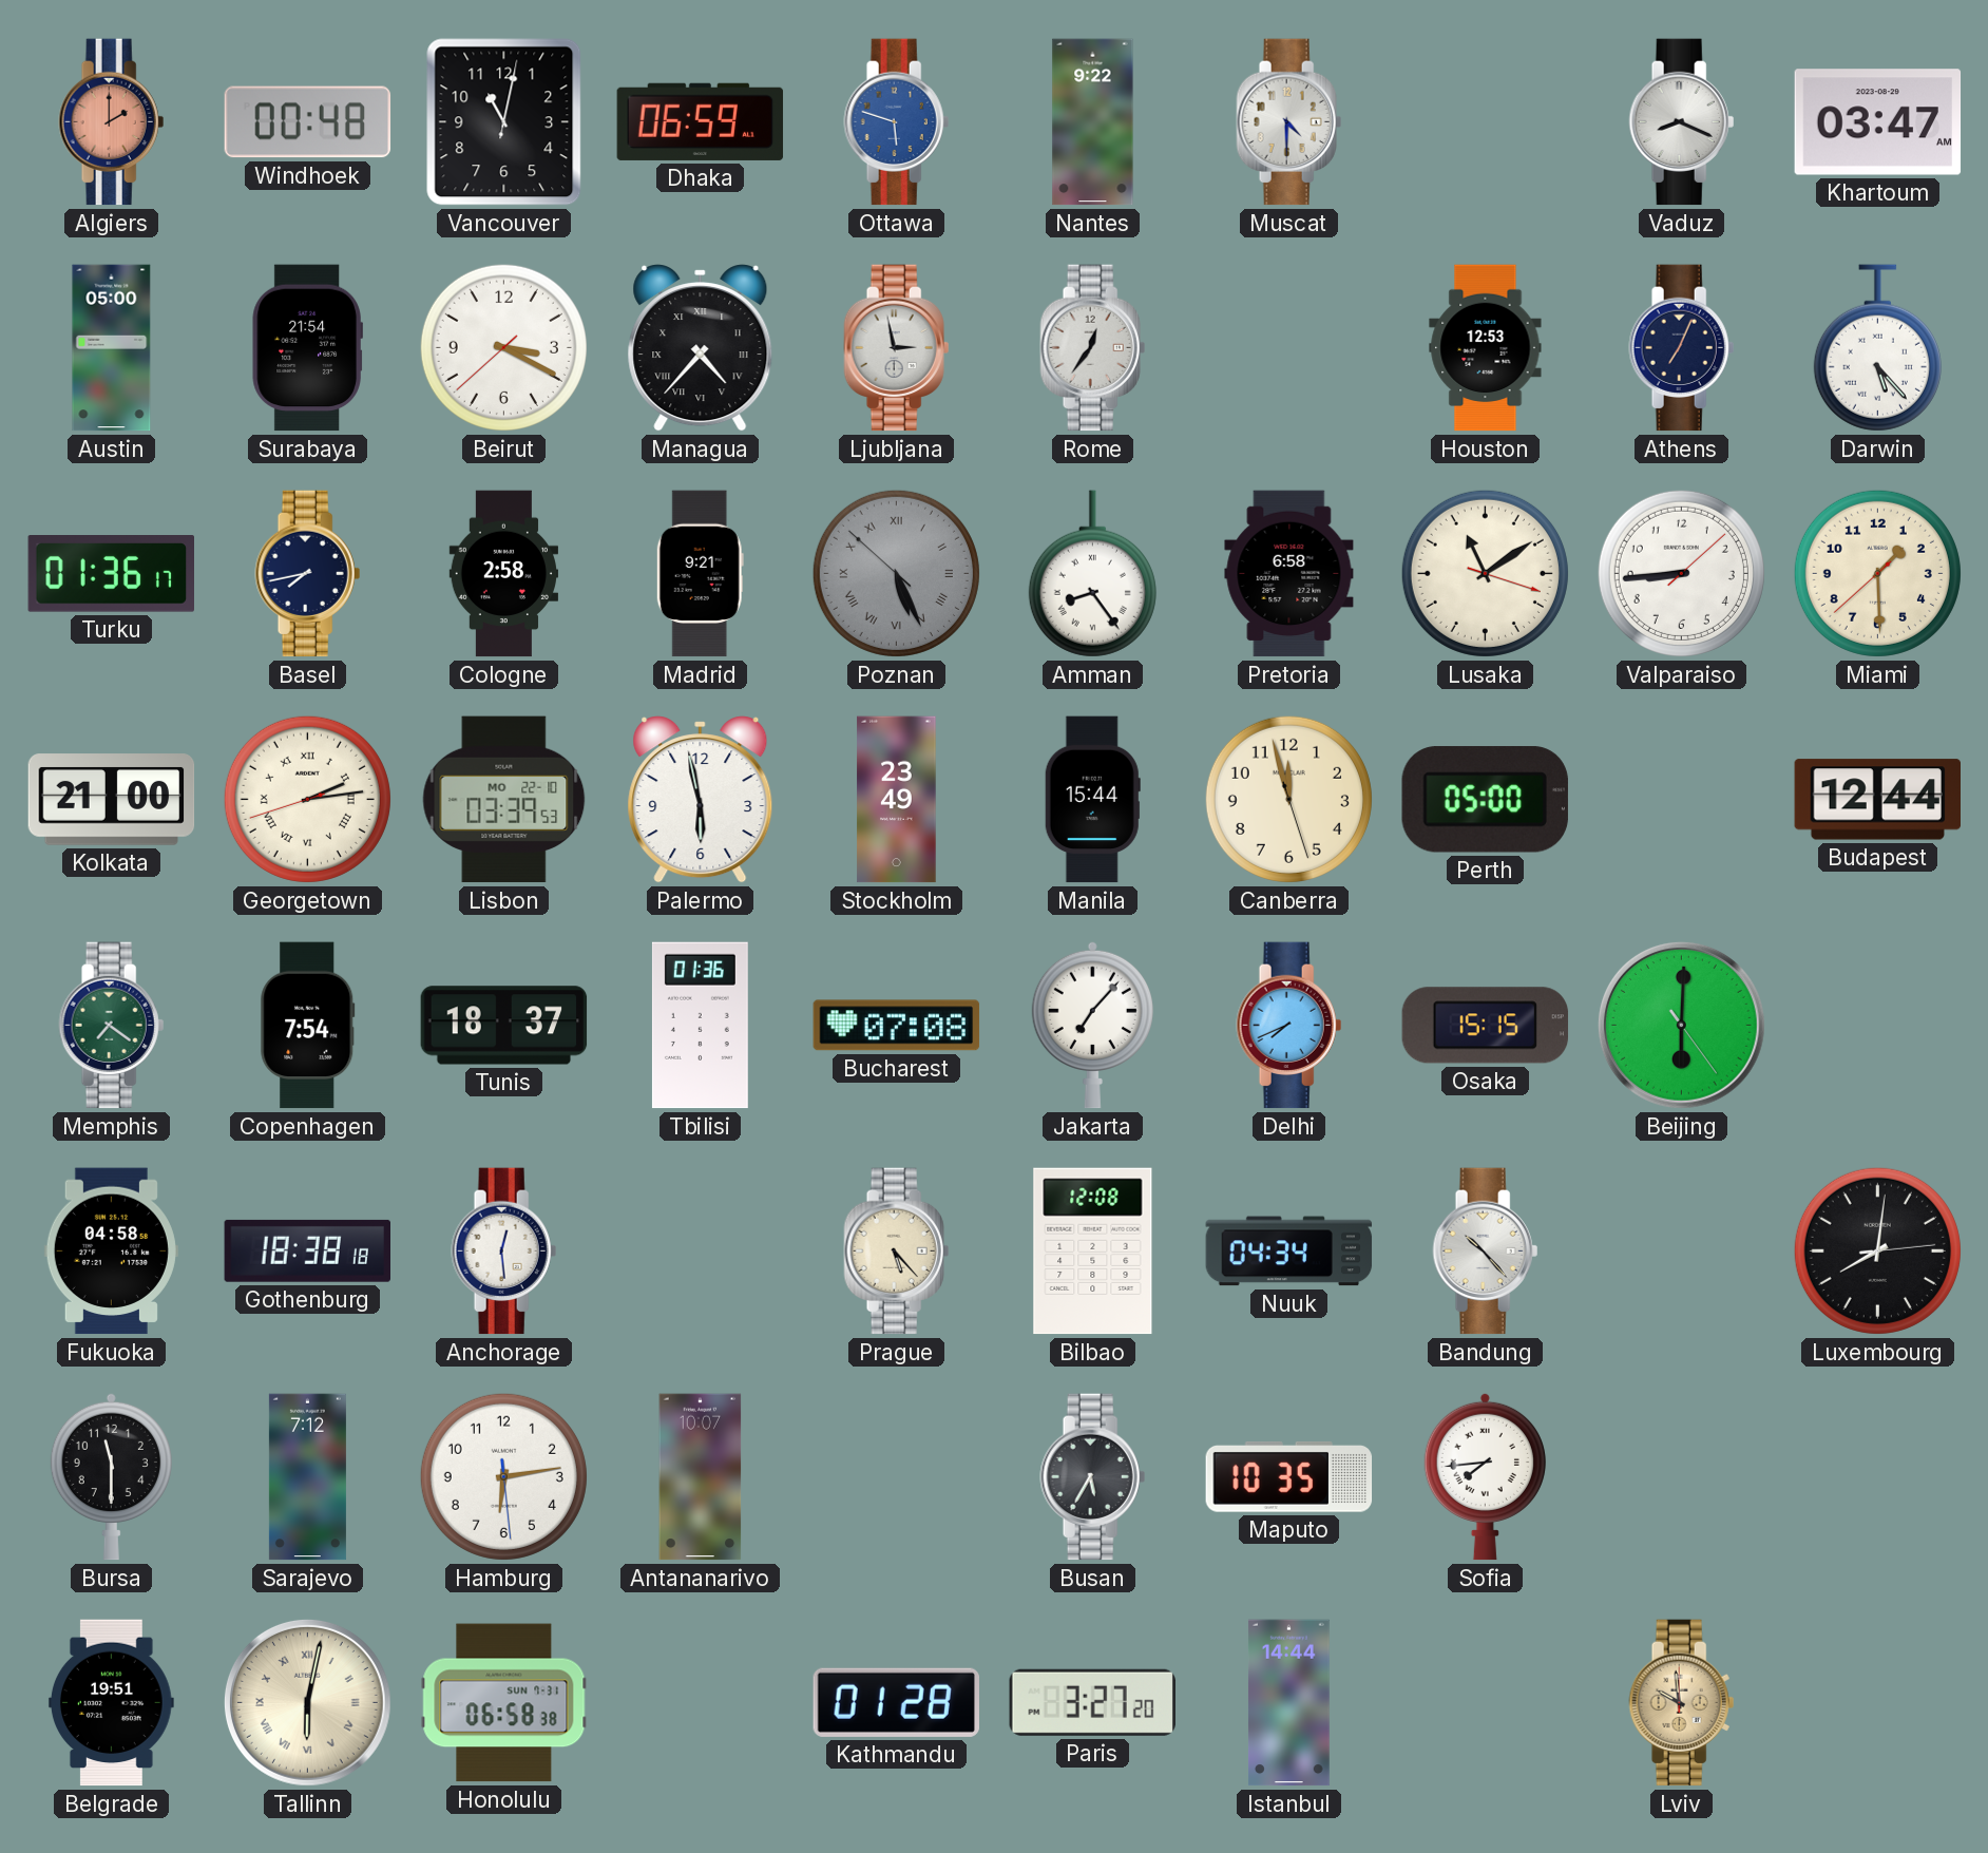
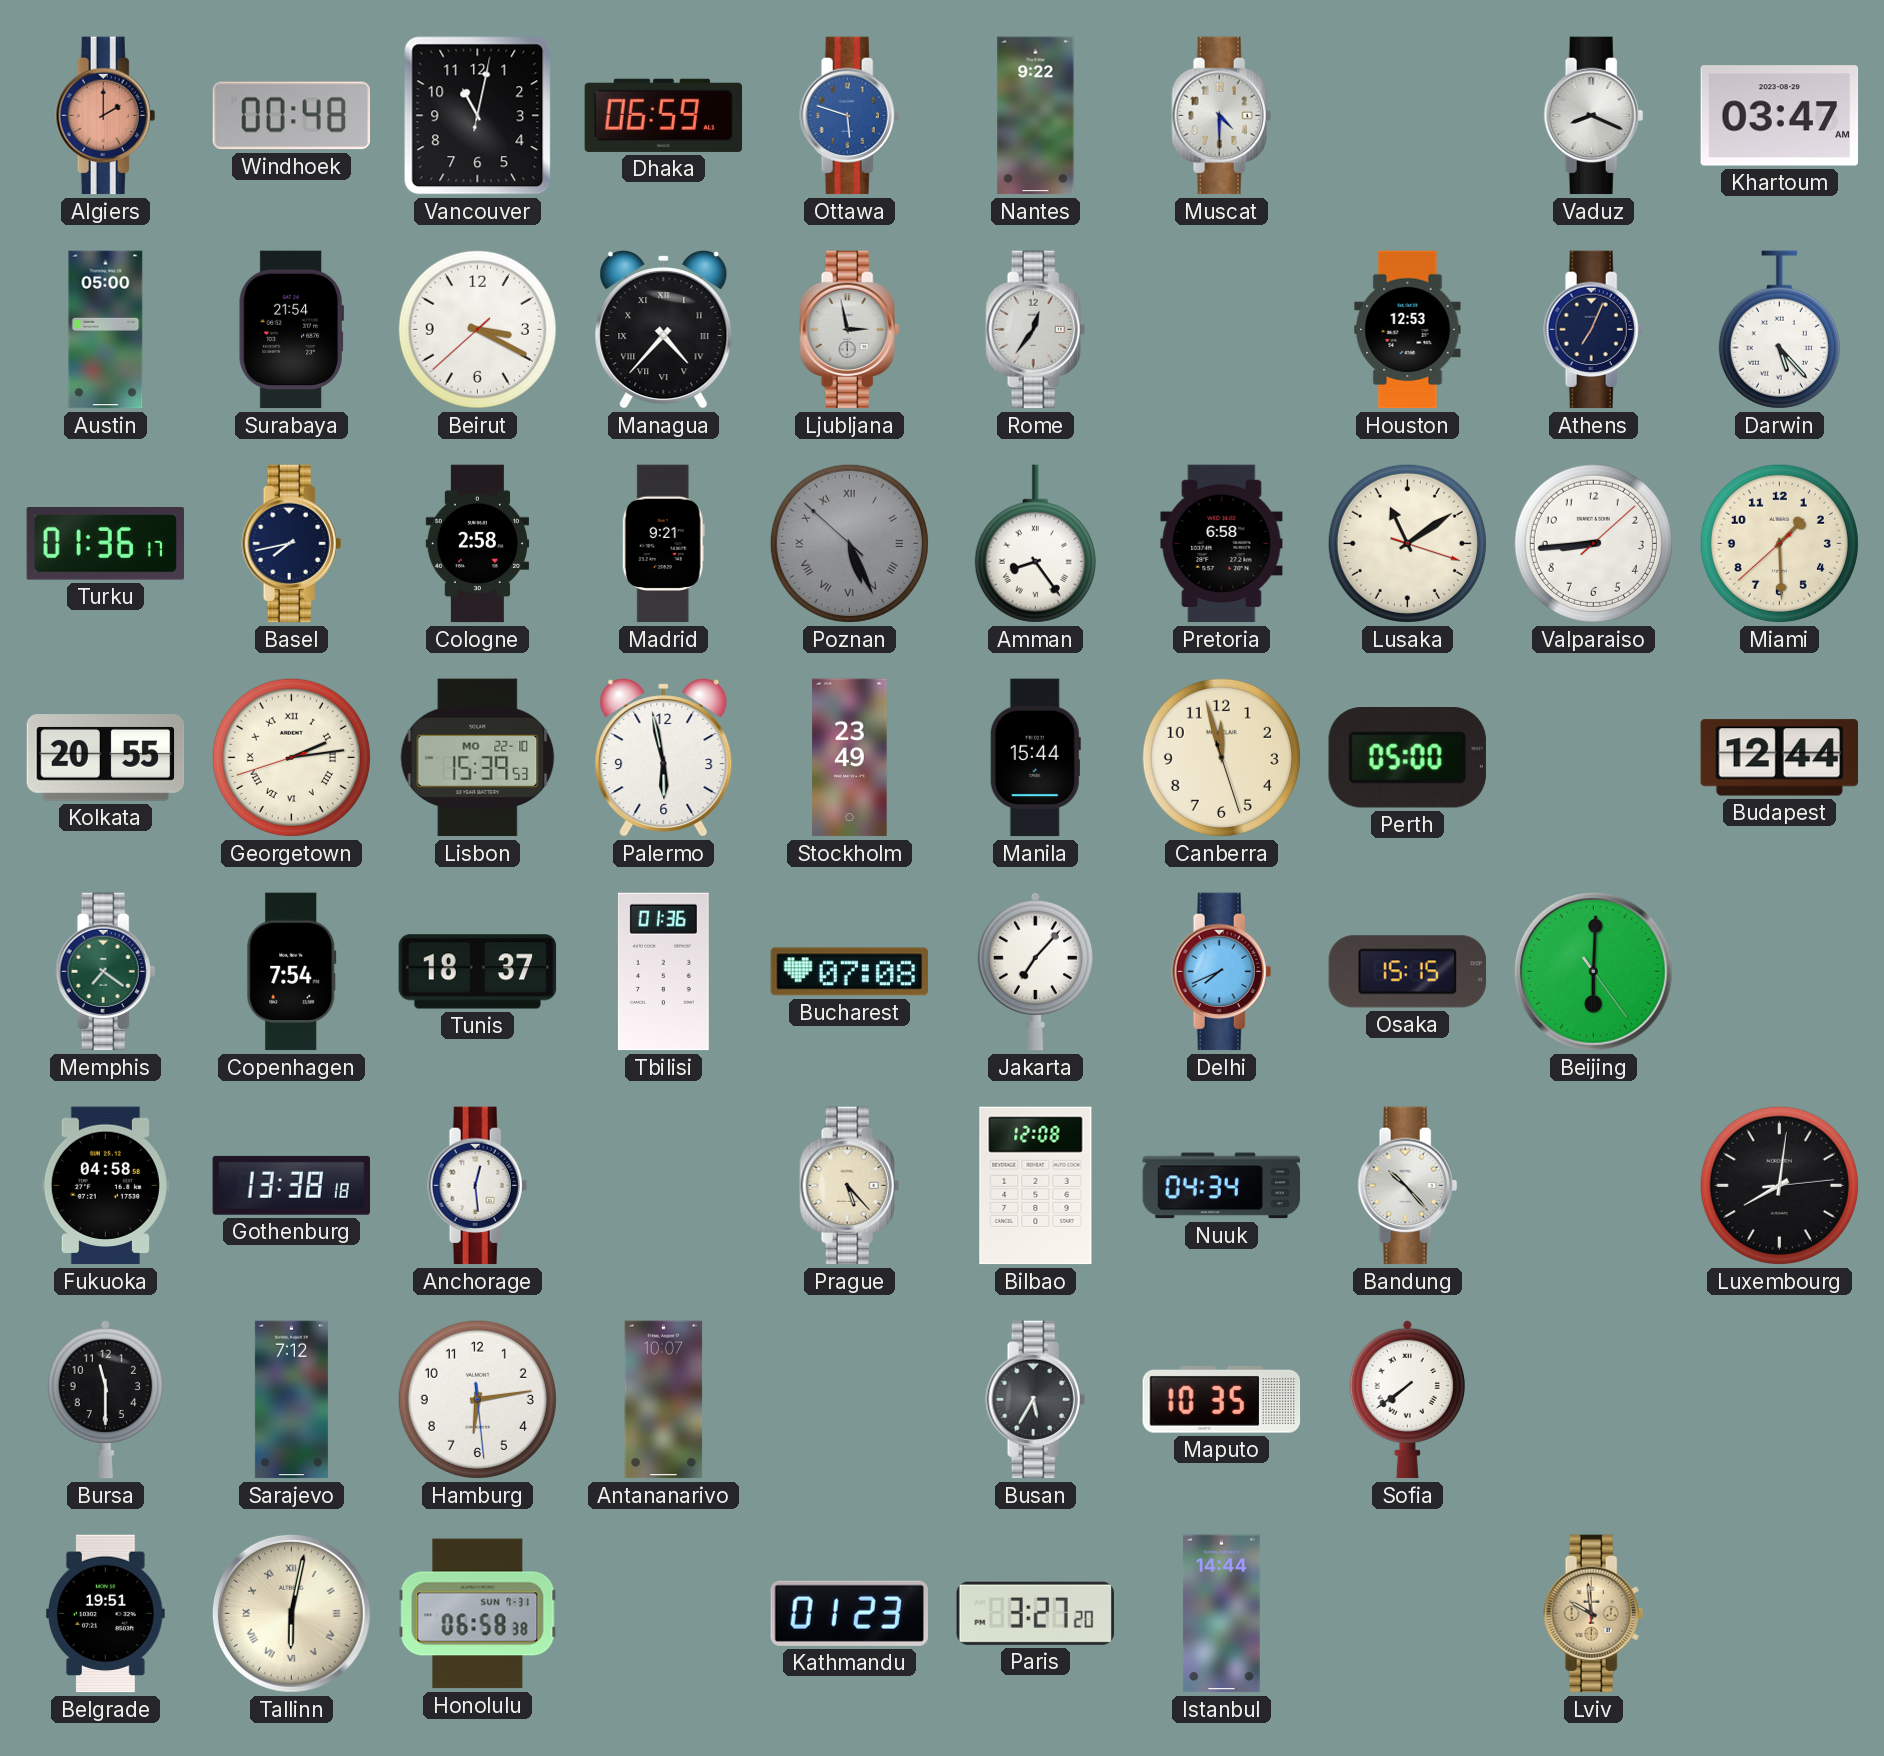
Kolkata: 21:00 -> 20:55 (106, 758)
Lisbon: 03:39 -> 15:39 (478, 758)
Gothenburg: 18:38 -> 13:38 (291, 1185)
Sofia: 7:44 -> 7:39 (1407, 1399)
Kathmandu: 01:28 -> 01:23 (849, 1613)
